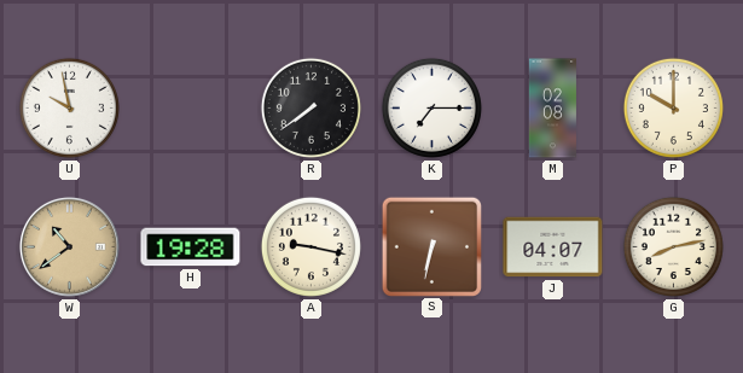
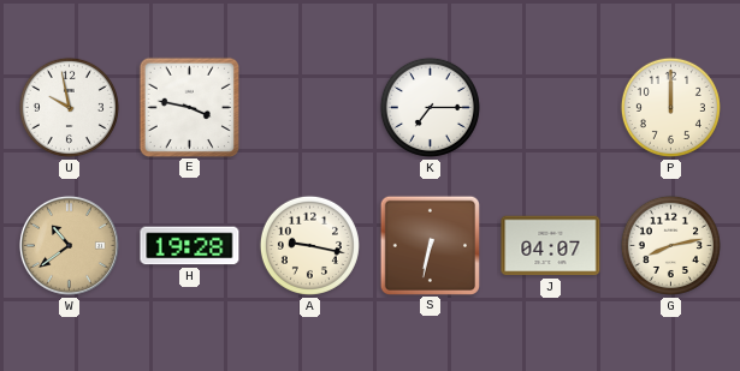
E: none -> 3:47 (189, 107)
R: 7:39 -> none (310, 107)
M: 02:08 -> none (552, 109)
P: 10:00 -> 12:00 (670, 107)
